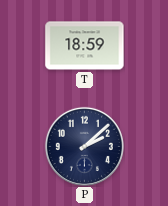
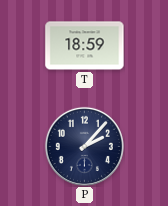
P: 2:08 -> 2:07 (84, 146)
